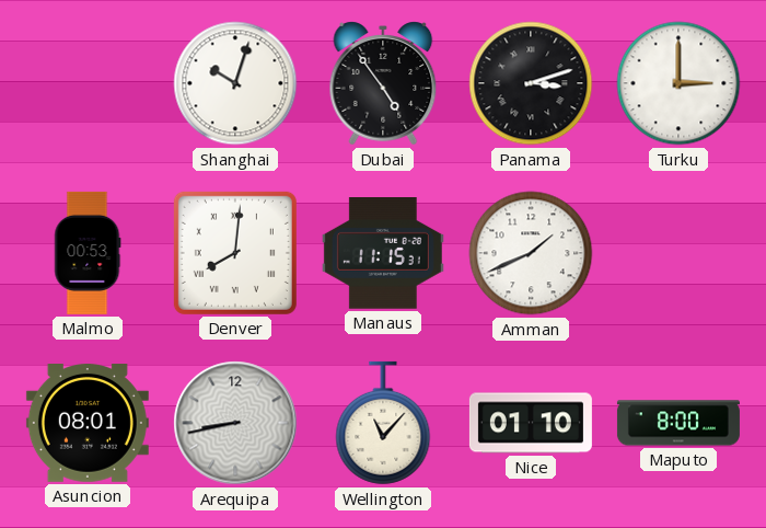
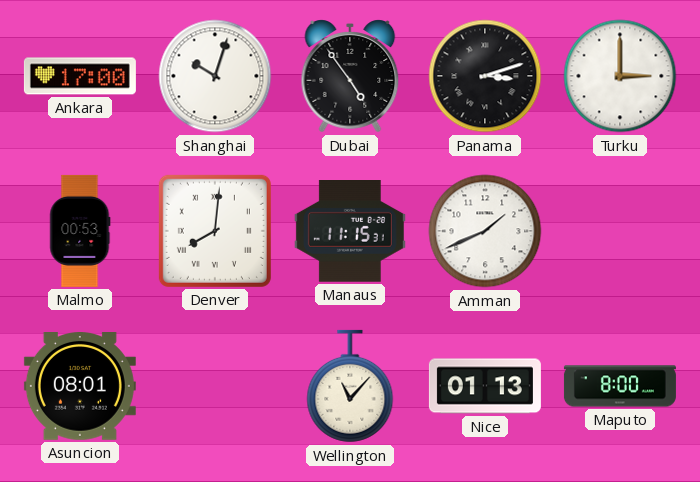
Ankara: none -> 17:00 (80, 76)
Arequipa: 8:43 -> none (235, 423)
Nice: 01:10 -> 01:13 (485, 386)
